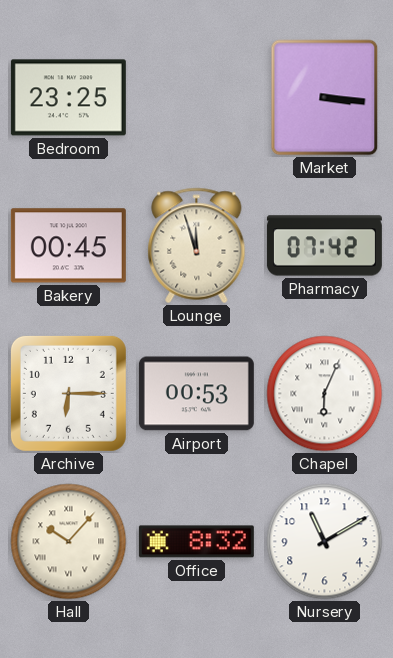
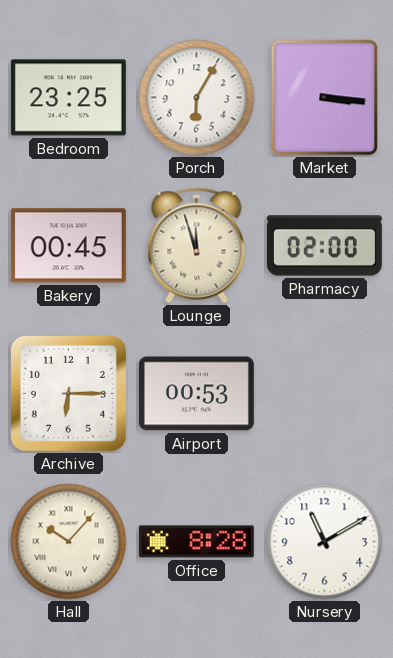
Porch: none -> 6:05 (197, 98)
Pharmacy: 07:42 -> 02:00 (324, 246)
Chapel: 6:04 -> none (325, 394)
Office: 8:32 -> 8:28 (196, 542)
